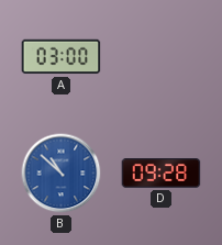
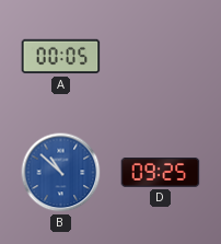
A: 03:00 -> 00:05 (61, 57)
D: 09:28 -> 09:25 (161, 173)
